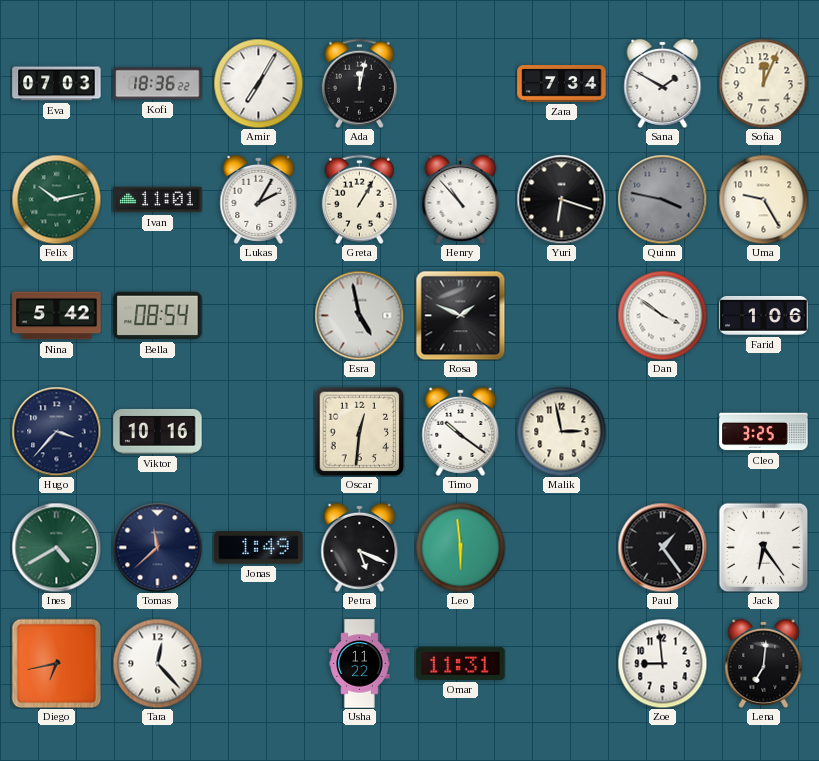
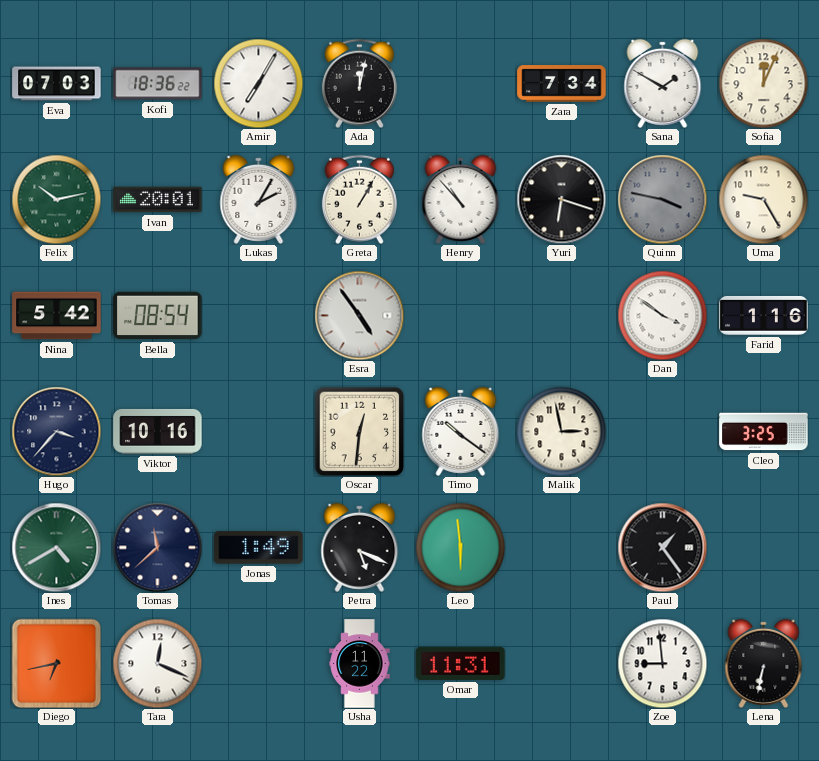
Ivan: 11:01 -> 20:01 (158, 200)
Esra: 4:58 -> 4:54 (359, 315)
Rosa: 1:49 -> none (460, 315)
Farid: 1:06 -> 1:16 (764, 315)
Jack: 6:24 -> none (763, 547)
Tara: 12:23 -> 12:19 (157, 663)
Lena: 7:01 -> 6:32 (764, 663)
